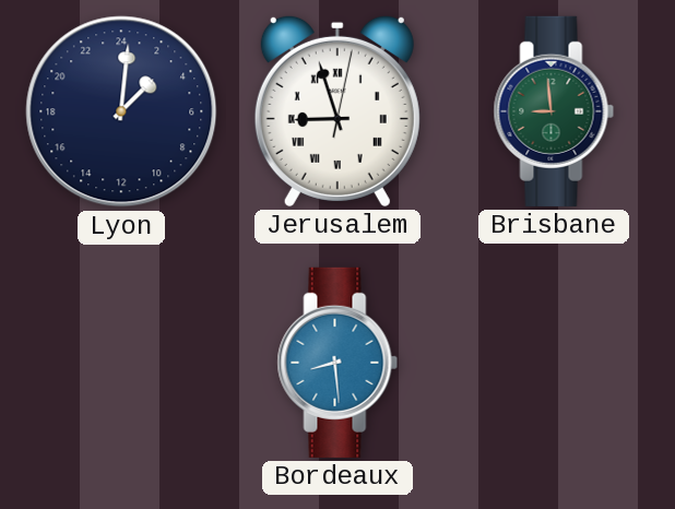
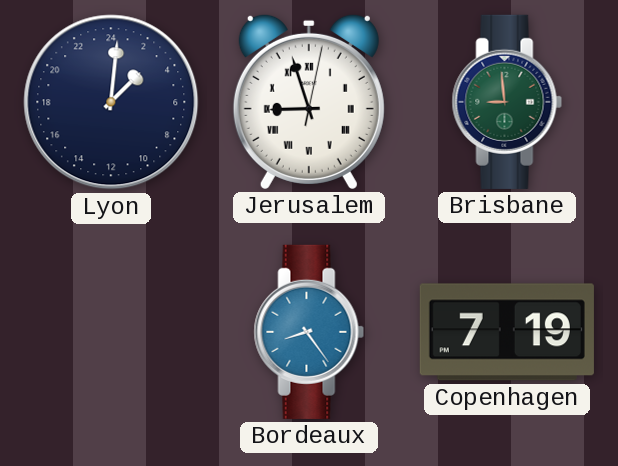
Bordeaux: 8:29 -> 8:24 (309, 332)
Copenhagen: none -> 7:19 (507, 332)
